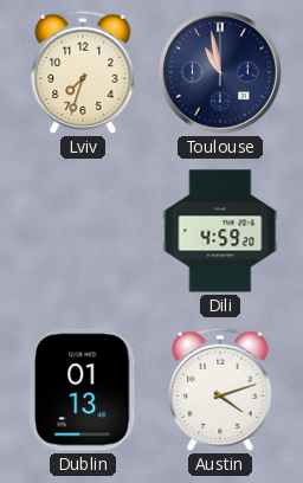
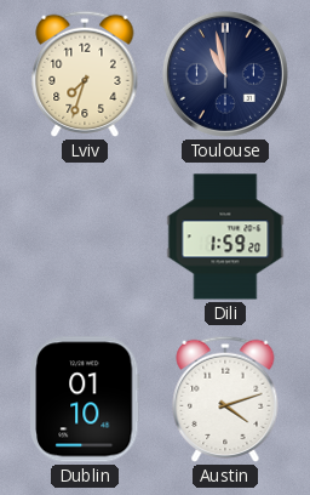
Dili: 4:59 -> 1:59 (225, 237)
Dublin: 01:13 -> 01:10 (86, 399)
